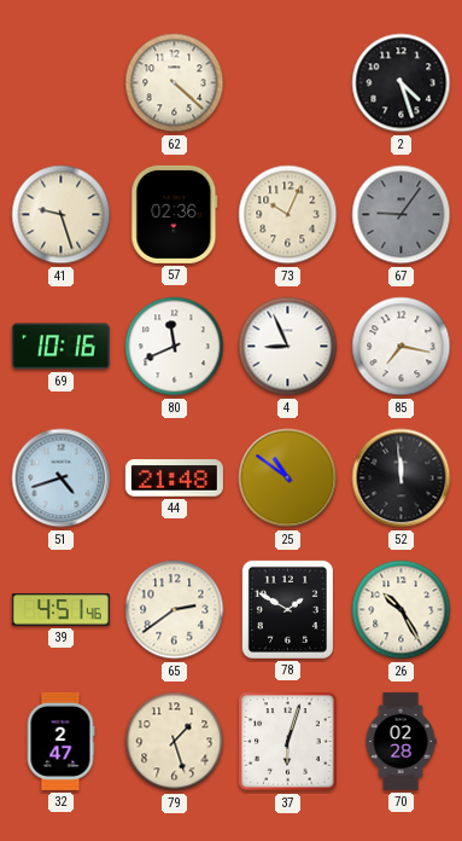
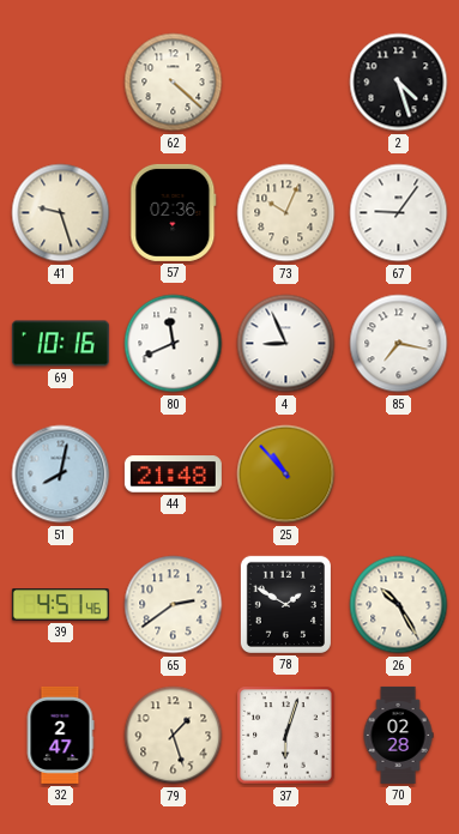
67 dial: grey -> white (399, 213)
51: 4:42 -> 8:02 (61, 475)
25: 10:51 -> 10:53 (286, 475)
52: 11:59 -> none (402, 478)
